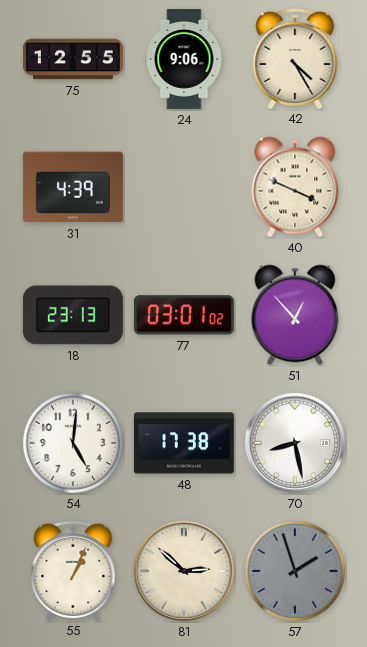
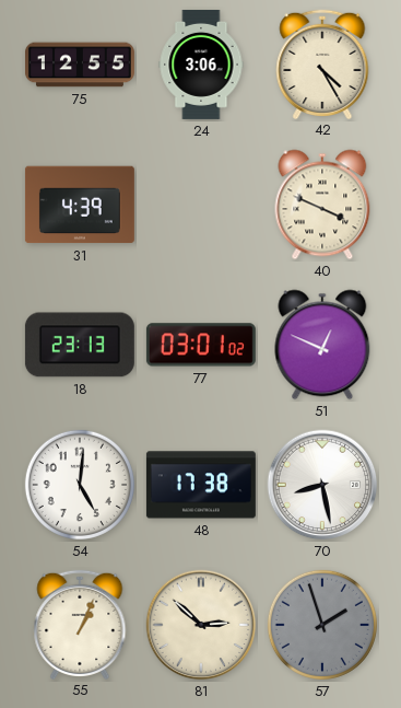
24: 9:06 -> 3:06 (201, 65)
51: 12:53 -> 12:49 (322, 345)
